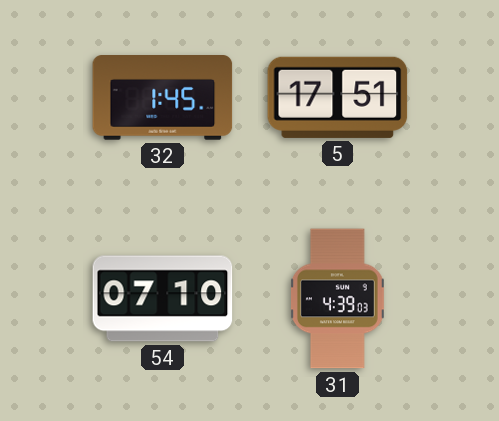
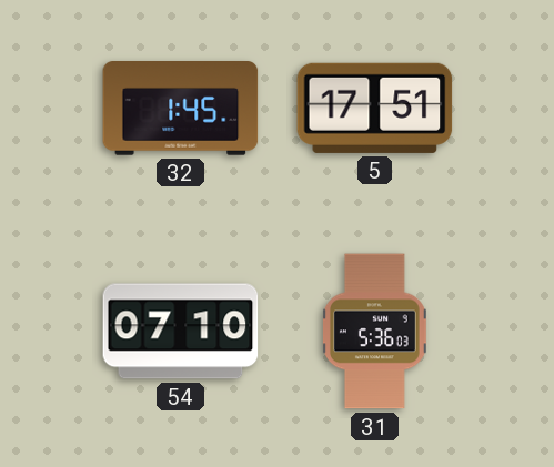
31: 4:39 -> 5:36 (374, 332)
